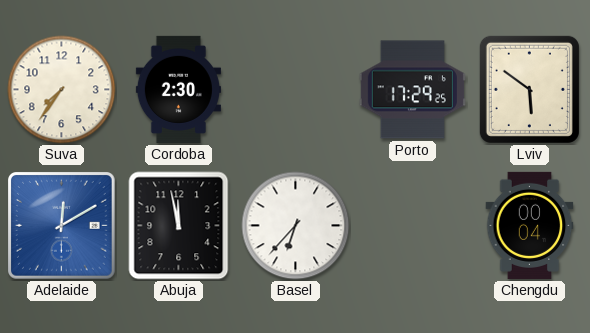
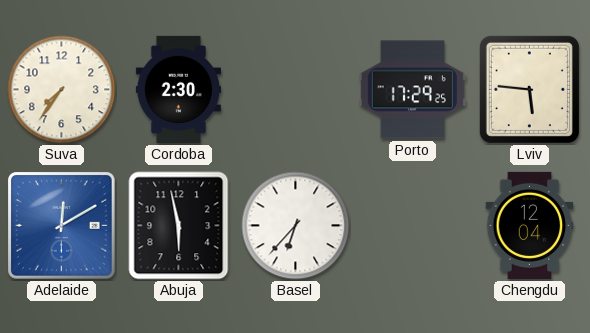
Lviv: 5:51 -> 5:46 (529, 89)
Abuja: 11:58 -> 5:58 (179, 226)
Chengdu: 00:04 -> 12:04 (530, 225)
